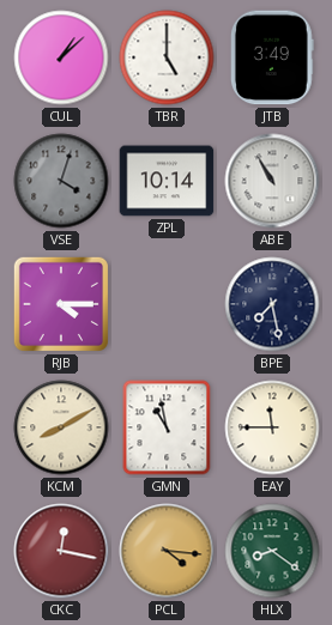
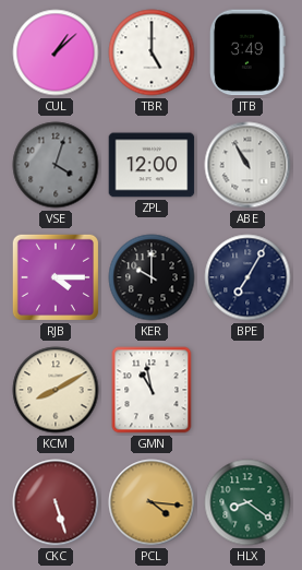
ZPL: 10:14 -> 12:00 (152, 165)
KER: none -> 10:00 (152, 277)
BPE: 7:28 -> 7:05 (247, 277)
EAY: 11:45 -> none (272, 427)
CKC: 12:17 -> 5:27 (56, 502)
